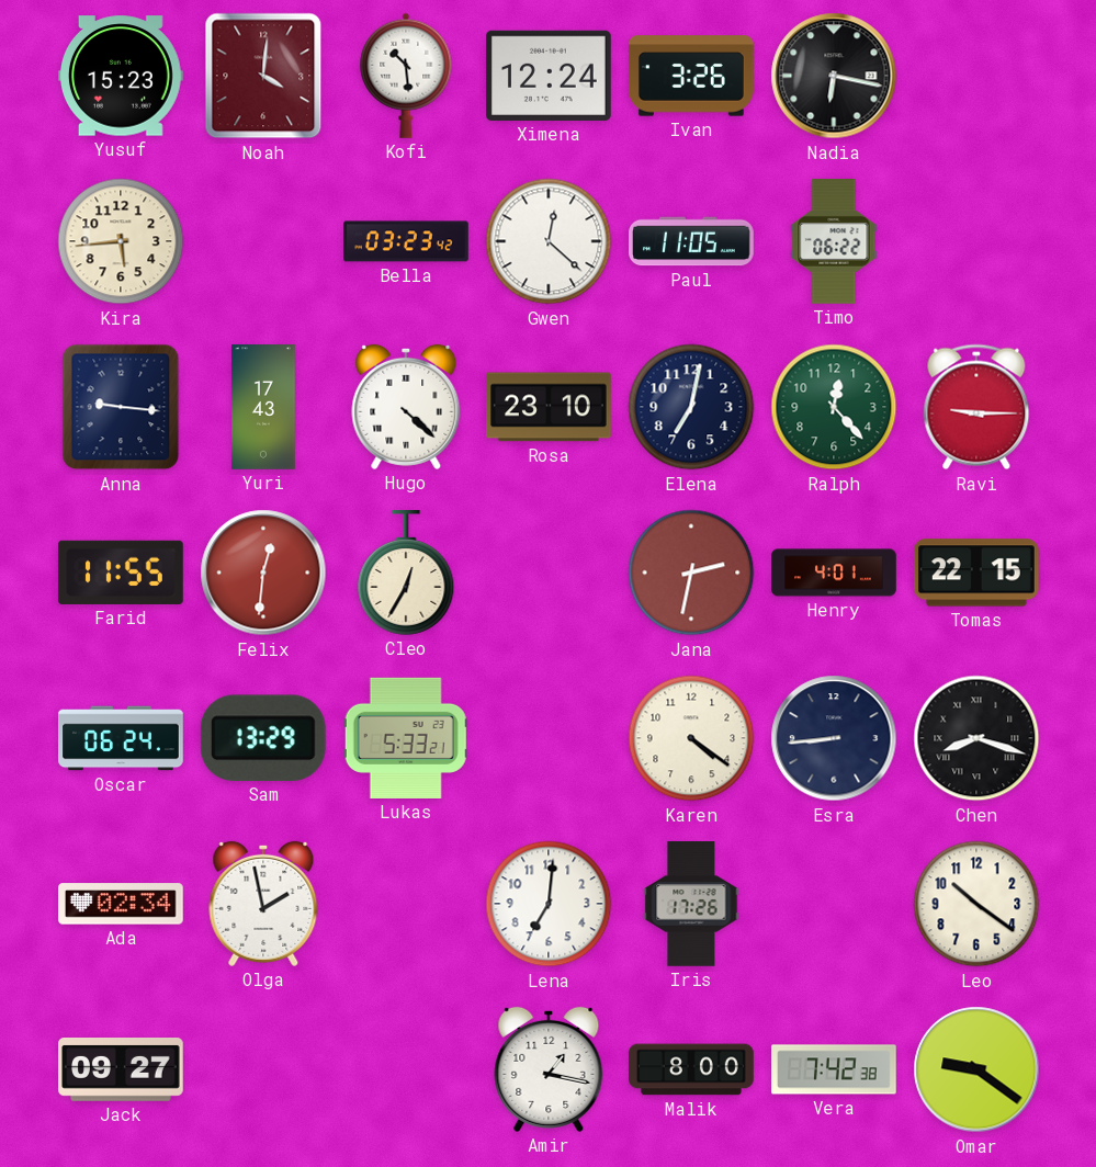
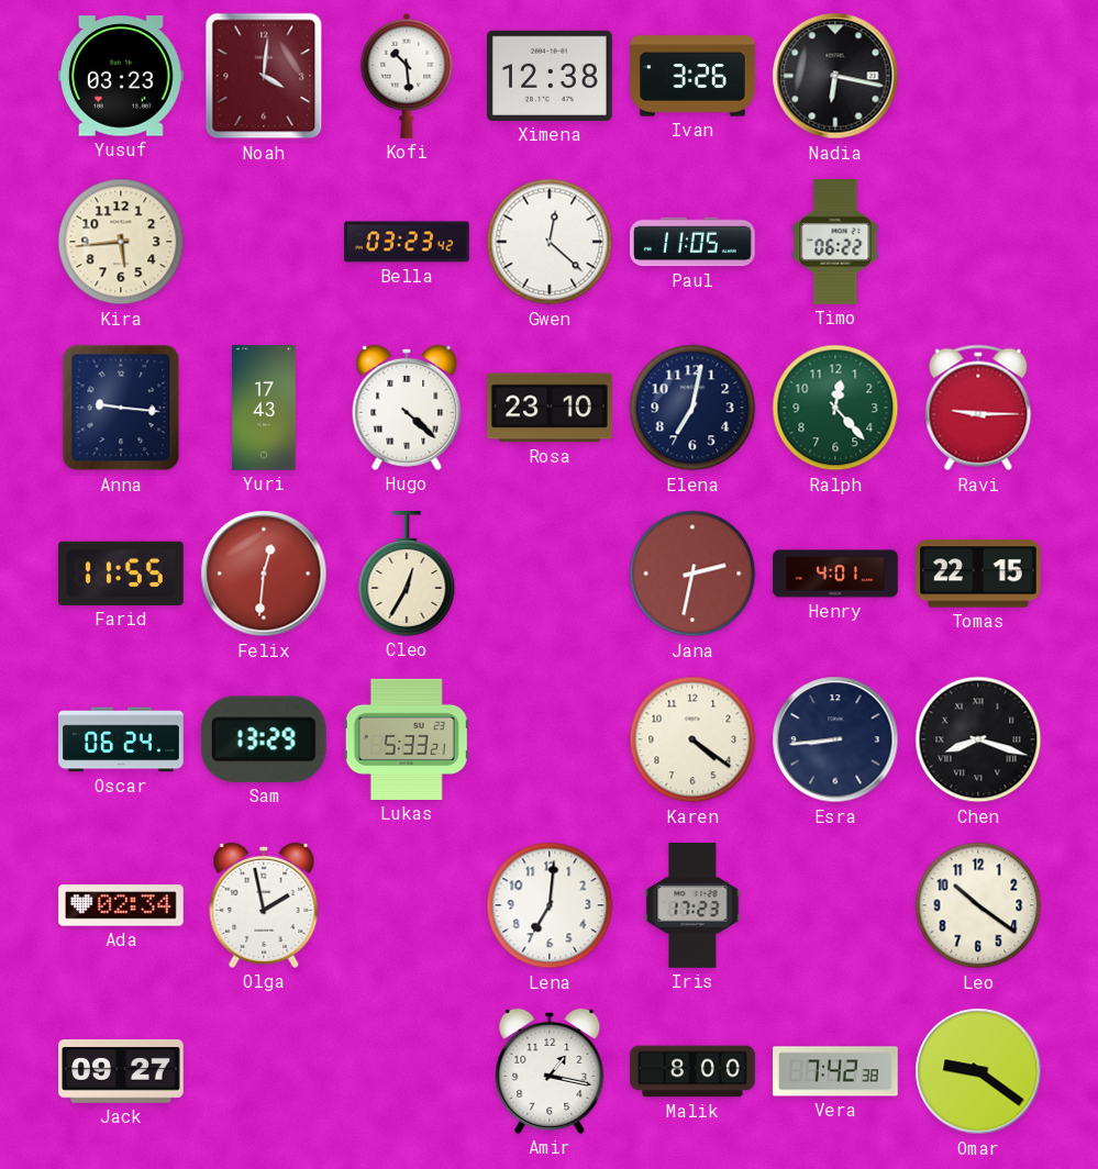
Yusuf: 15:23 -> 03:23 (122, 76)
Ximena: 12:24 -> 12:38 (551, 76)
Iris: 17:26 -> 17:23 (692, 906)
